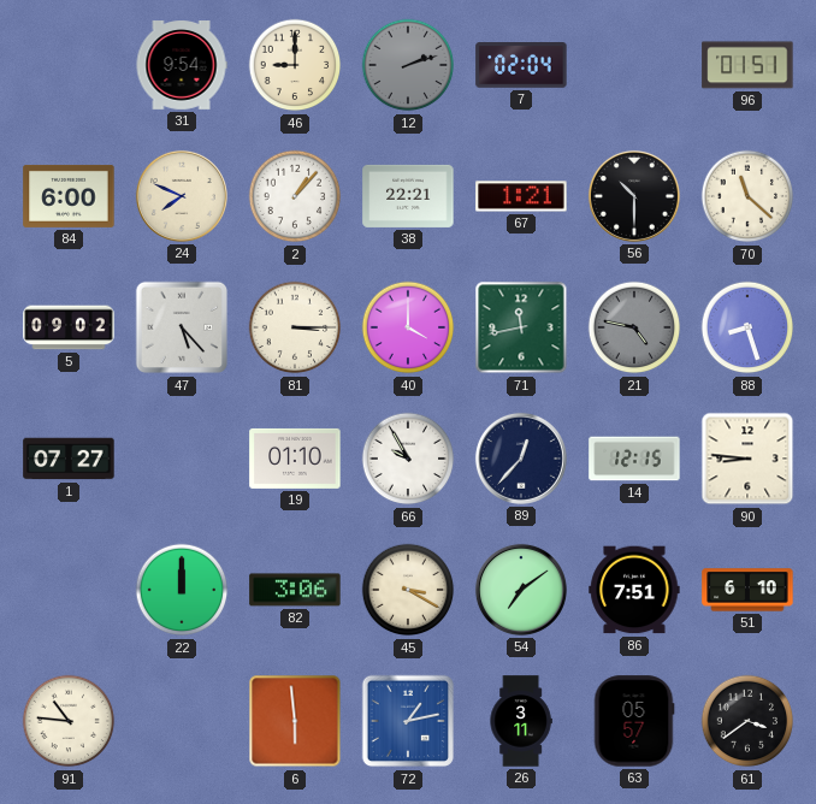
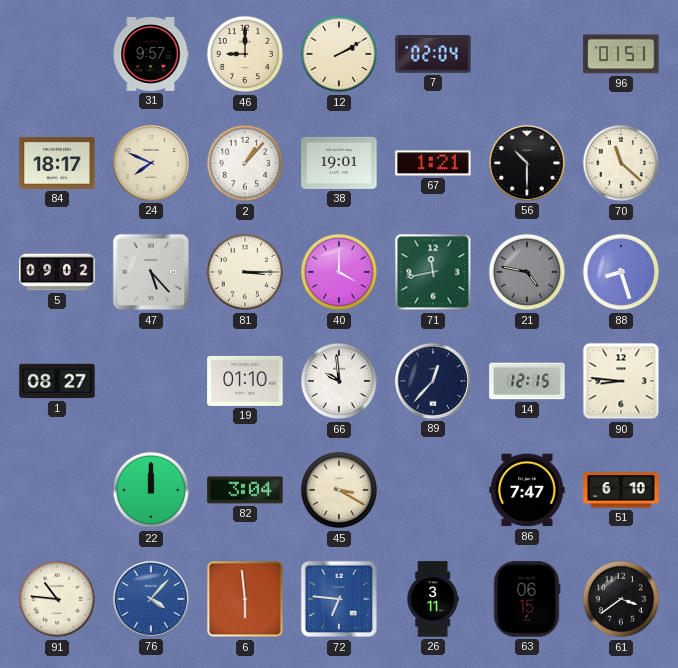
31: 9:54 -> 9:57 (151, 55)
12: 2:12 -> 2:10 (339, 54)
12 dial: grey -> cream (339, 54)
84: 6:00 -> 18:17 (57, 163)
38: 22:21 -> 19:01 (339, 163)
1: 07:27 -> 08:27 (57, 381)
66: 9:55 -> 9:59 (339, 381)
82: 3:06 -> 3:04 (245, 490)
54: 7:09 -> none (521, 590)
86: 7:51 -> 7:47 (527, 490)
76: none -> 4:07 (151, 599)
72: 1:13 -> 6:46 (339, 599)
63: 05:57 -> 06:15 (527, 599)
